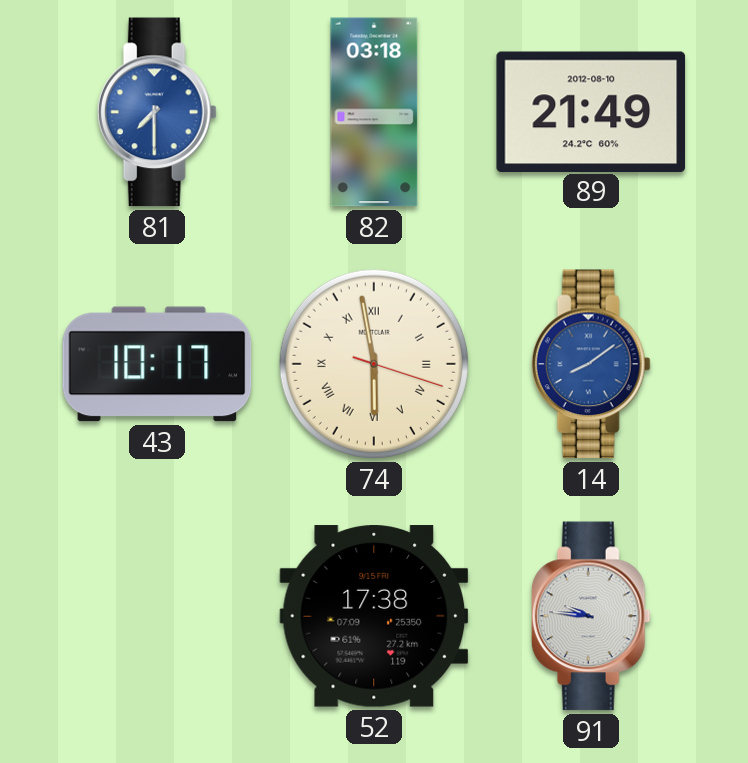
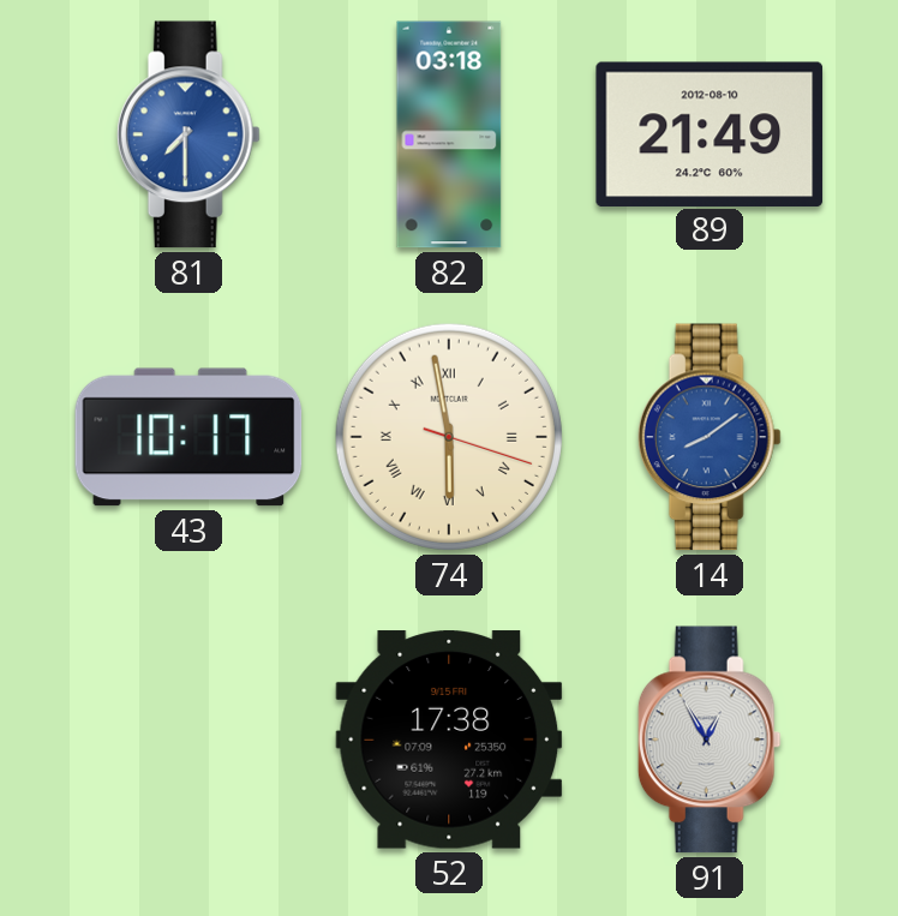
91: 9:46 -> 12:55 (710, 740)
